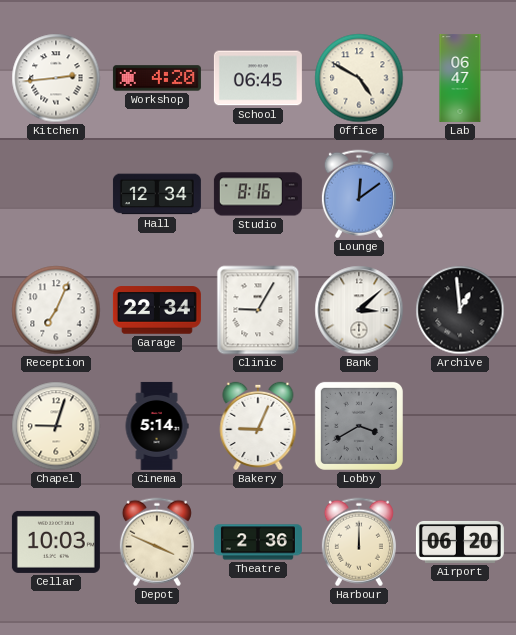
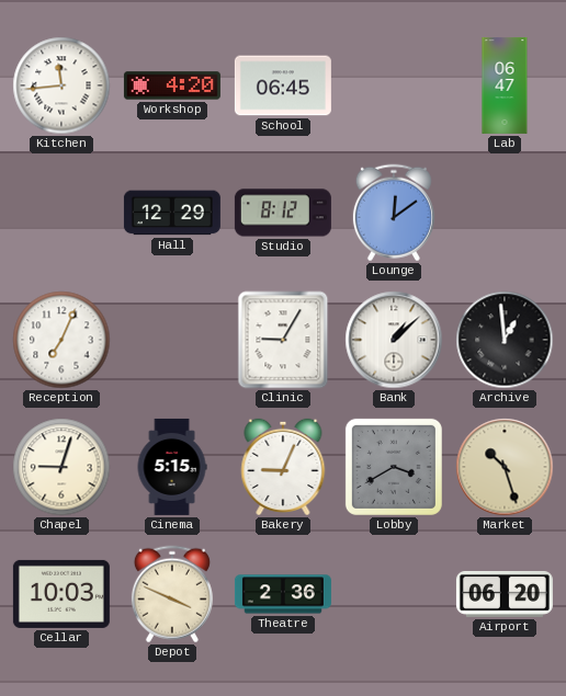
Kitchen: 2:44 -> 11:44 (61, 85)
Office: 4:50 -> none (359, 78)
Hall: 12:34 -> 12:29 (172, 213)
Studio: 8:16 -> 8:12 (283, 213)
Garage: 22:34 -> none (157, 310)
Bank: 3:08 -> 1:08 (394, 340)
Cinema: 5:14 -> 5:15 (172, 467)
Market: none -> 10:27 (505, 467)
Harbour: 12:00 -> none (359, 542)
